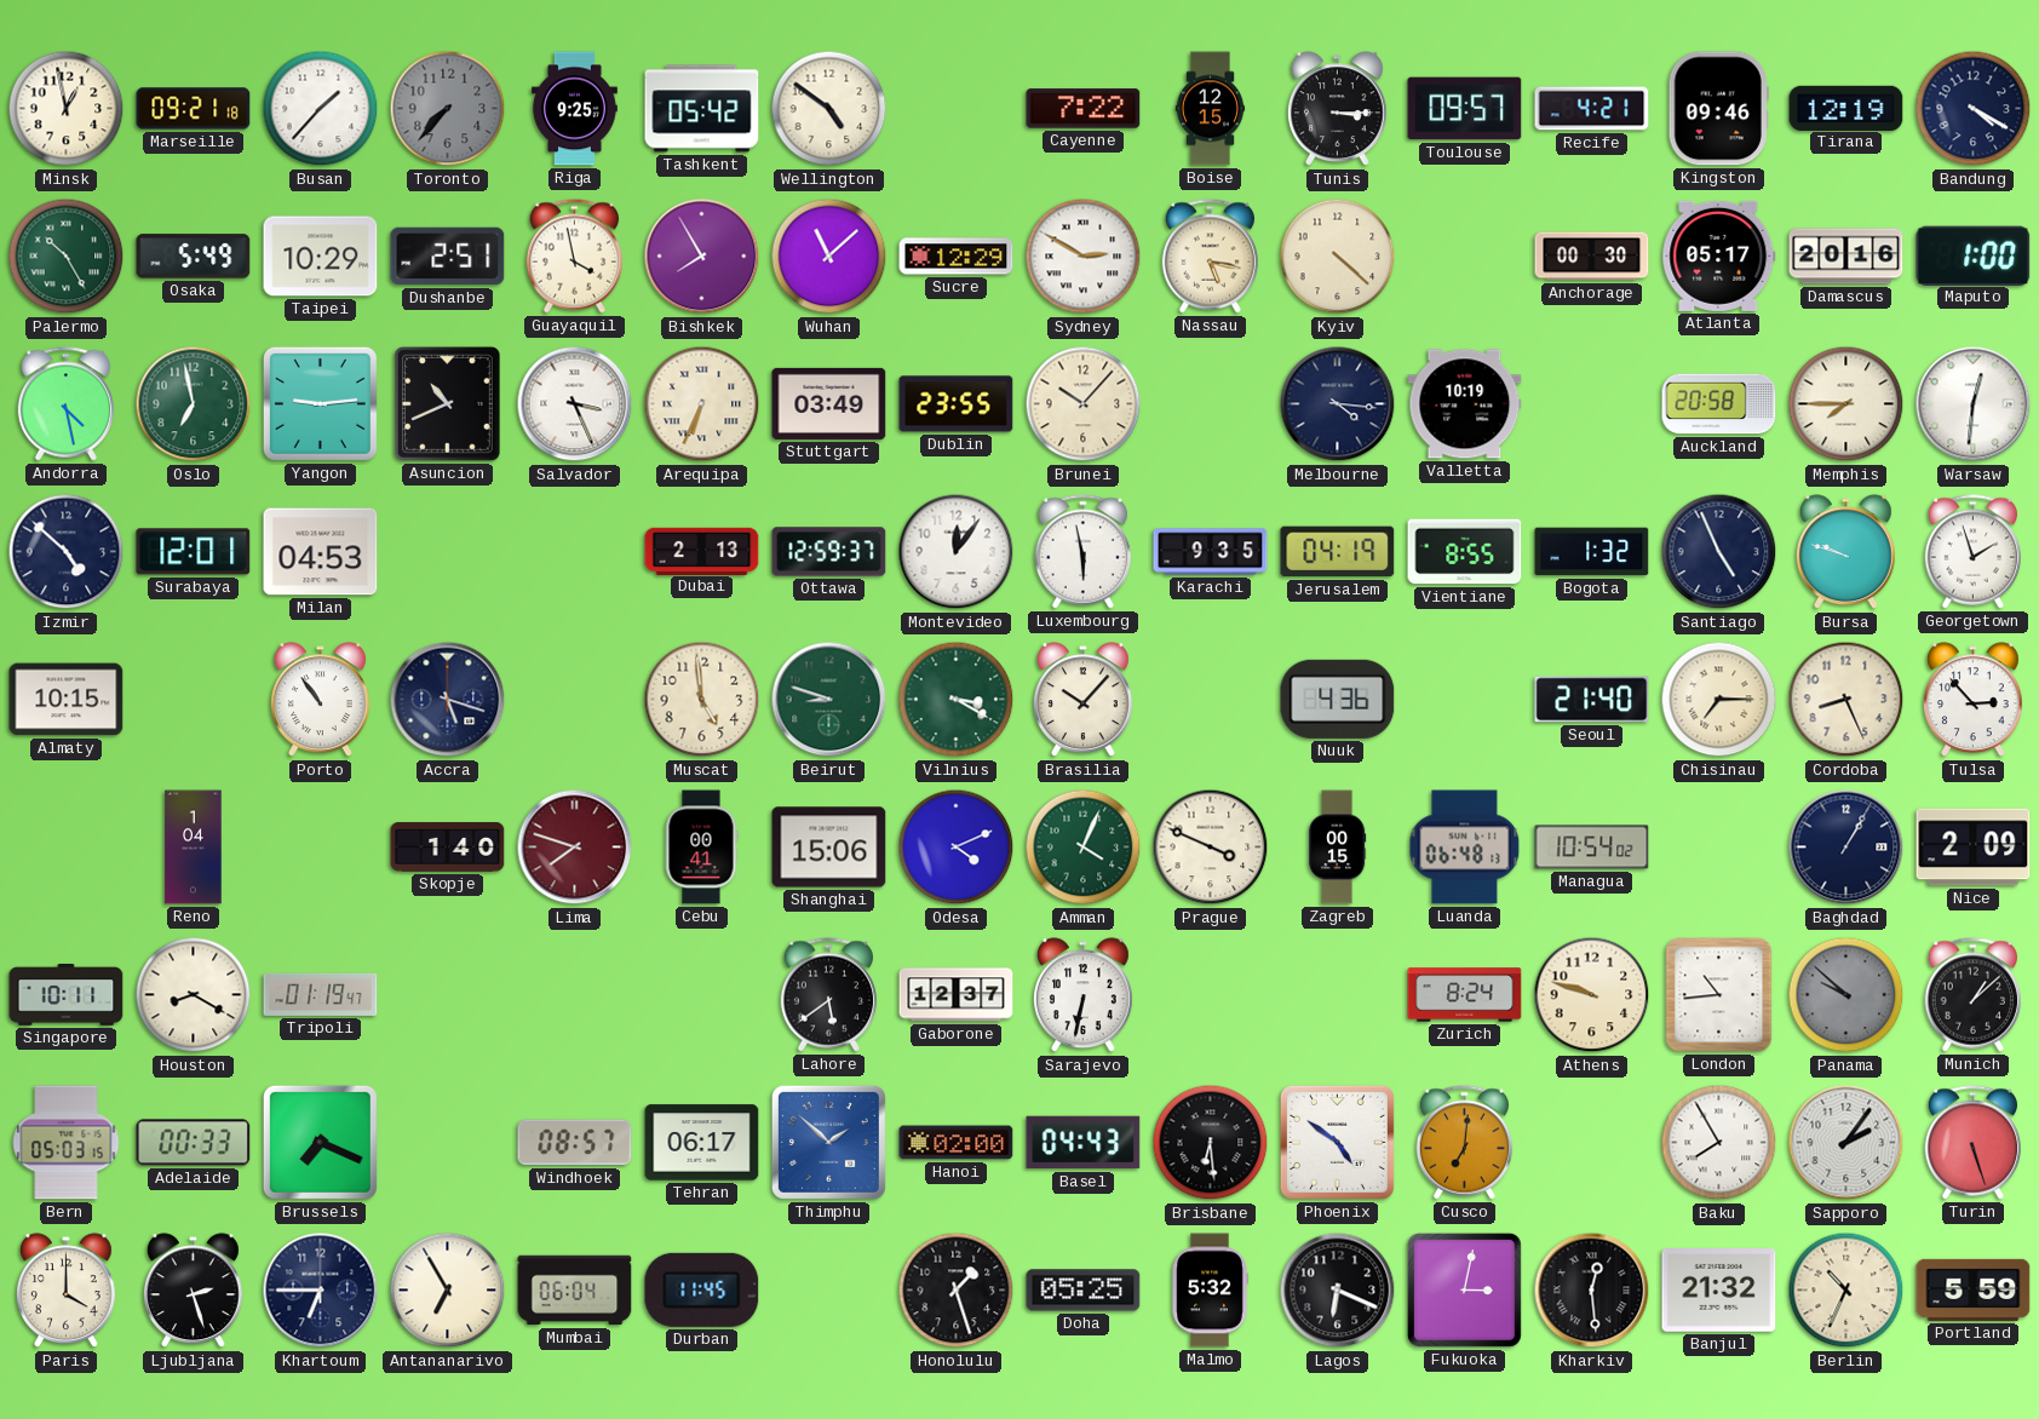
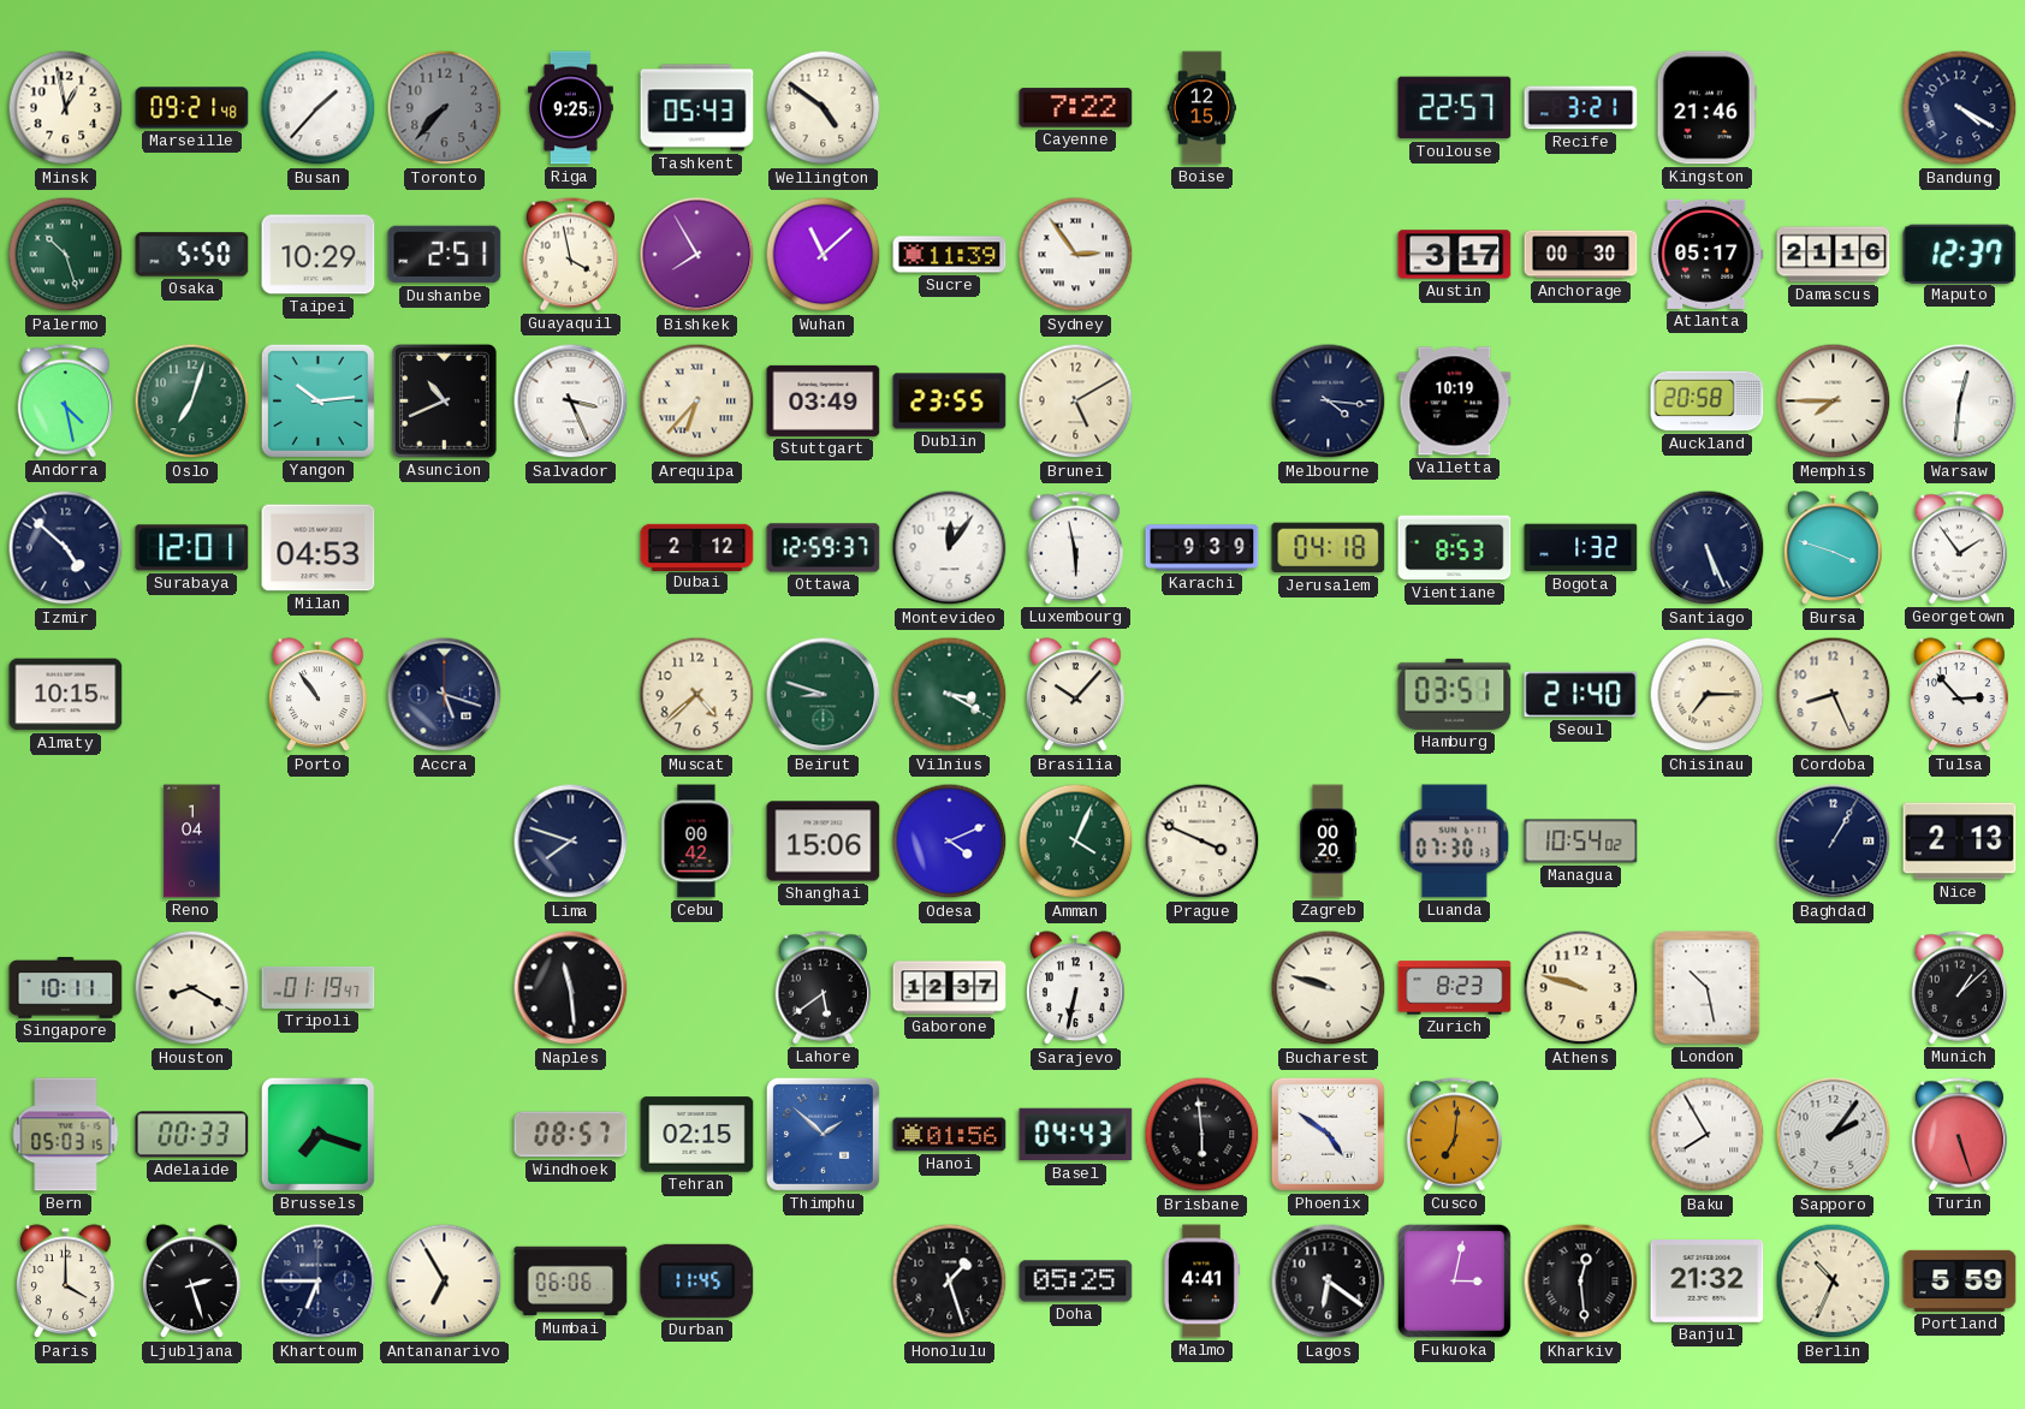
Marseille: 09:21:18 -> 09:21:48 (192, 108)
Tashkent: 05:42 -> 05:43 (697, 108)
Tunis: 3:15 -> none (1338, 109)
Toulouse: 09:57 -> 22:57 (1455, 108)
Recife: 4:21 -> 3:21 (1581, 108)
Kingston: 09:46 -> 21:46 (1706, 108)
Tirana: 12:19 -> none (1846, 108)
Palermo: 10:25 -> 10:27 (66, 255)
Osaka: 5:49 -> 5:50 (192, 255)
Sucre: 12:29 -> 11:39 (950, 255)
Sydney: 2:50 -> 2:54 (1076, 255)
Nassau: 5:17 -> none (1210, 257)
Kyiv: 4:22 -> none (1338, 257)
Austin: none -> 3:17 (1455, 255)
Damascus: 20:16 -> 21:16 (1834, 255)
Maputo: 1:00 -> 12:37 (1960, 254)
Oslo: 6:58 -> 7:03 (192, 402)
Yangon: 9:14 -> 10:14 (317, 400)
Arequipa: 6:34 -> 6:37 (697, 402)
Brunei: 10:07 -> 5:10 (1076, 402)
Dubai: 2:13 -> 2:12 (697, 547)
Karachi: 9:35 -> 9:39 (1202, 548)
Jerusalem: 04:19 -> 04:18 (1329, 548)
Vientiane: 8:55 -> 8:53 (1455, 548)
Santiago: 4:56 -> 5:26 (1708, 548)
Bursa: 9:48 -> 3:48 (1834, 548)
Georgetown: 1:57 -> 1:54 (1959, 548)
Muscat: 4:59 -> 4:38 (697, 695)
Nuuk: 4:36 -> none (1338, 699)
Hamburg: none -> 03:51 (1455, 694)
Skopje: 1:40 -> none (448, 848)
Lima dial: burgundy -> navy (571, 842)
Cebu: 00:41 -> 00:42 (696, 842)
Zagreb: 00:15 -> 00:20 (1329, 842)
Luanda: 06:48 -> 07:30 (1455, 842)
Nice: 2:09 -> 2:13 (1960, 842)
Naples: none -> 11:29 (571, 988)
Bucharest: none -> 9:48 (1329, 988)
Zurich: 8:24 -> 8:23 (1455, 988)
London: 10:44 -> 10:28 (1708, 988)
Panama: 9:52 -> none (1846, 995)
Brussels: 7:19 -> 7:18 (317, 1134)
Tehran: 06:17 -> 02:15 (697, 1135)
Hanoi: 02:00 -> 01:56 (950, 1135)
Brisbane: 6:29 -> 5:59 (1202, 1135)
Mumbai: 06:04 -> 06:06 (571, 1282)
Malmo: 5:32 -> 4:41 (1201, 1282)
Lagos: 6:19 -> 6:21 (1329, 1282)
